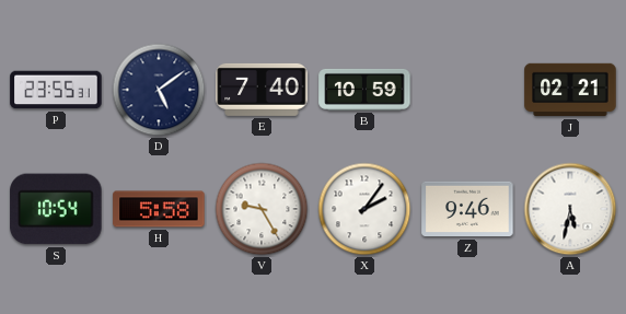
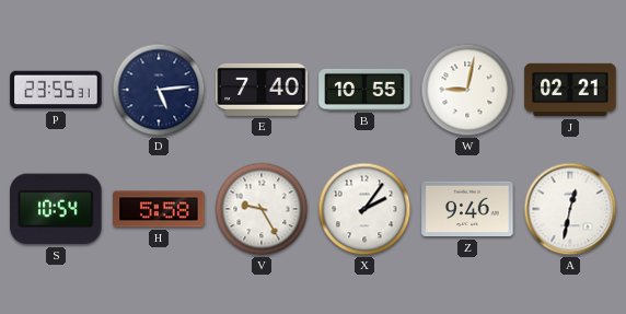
D: 5:09 -> 5:14 (159, 90)
B: 10:59 -> 10:55 (364, 90)
W: none -> 9:02 (467, 90)
A: 5:32 -> 12:32 (570, 209)
